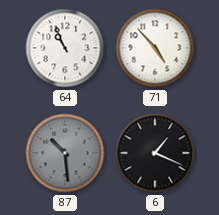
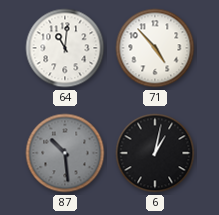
64: 10:56 -> 11:01 (65, 48)
6: 1:19 -> 1:02 (155, 153)
